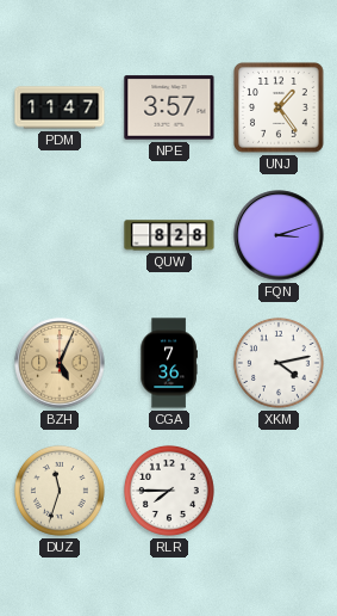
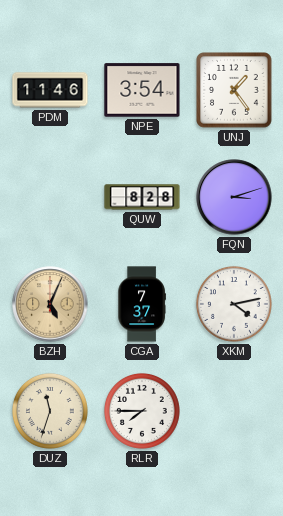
PDM: 11:47 -> 11:46 (50, 90)
NPE: 3:57 -> 3:54 (142, 90)
CGA: 7:36 -> 7:37 (142, 304)
